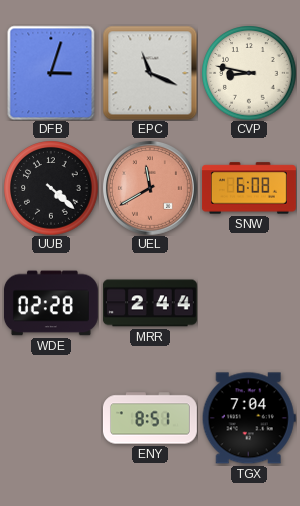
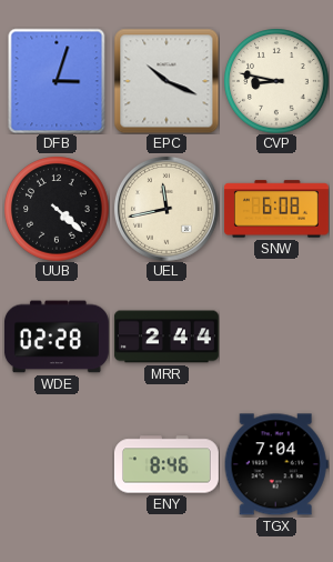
EPC: 11:19 -> 10:19 (167, 81)
UEL: 11:40 -> 11:43 (167, 209)
UEL dial: salmon -> cream (167, 209)
ENY: 8:51 -> 8:46 (167, 464)
